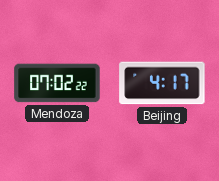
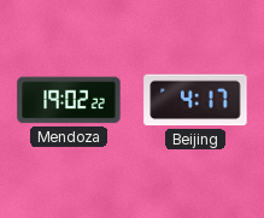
Mendoza: 07:02 -> 19:02 (69, 100)
